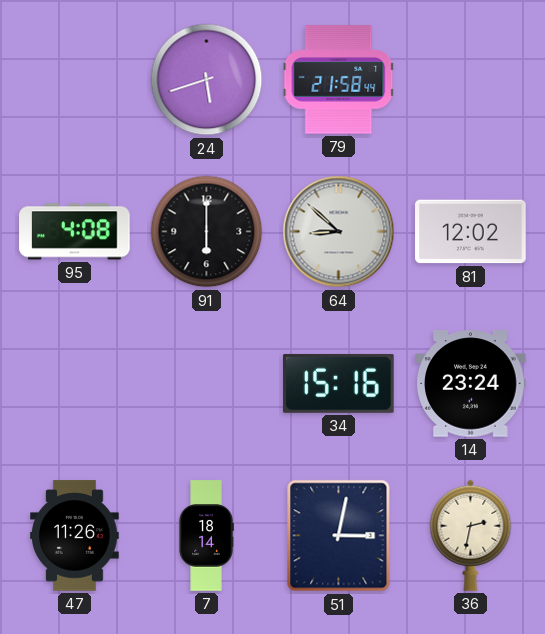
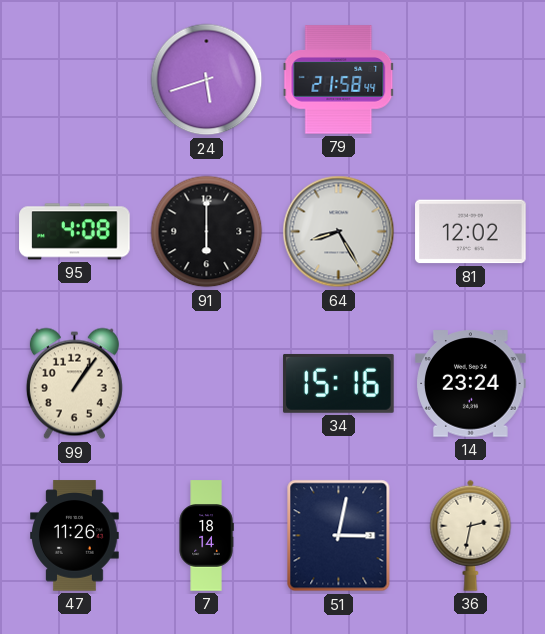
64: 8:52 -> 8:25 (339, 232)
99: none -> 1:06 (74, 384)
